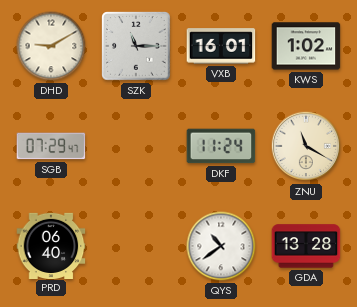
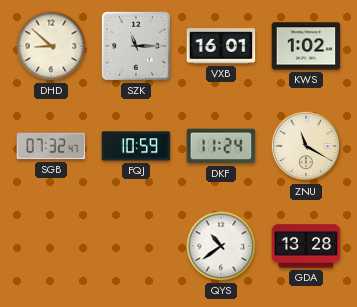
DHD: 9:10 -> 8:52 (51, 46)
SGB: 07:29 -> 07:32 (51, 146)
FQJ: none -> 10:59 (136, 146)
PRD: 06:40 -> none (51, 245)
